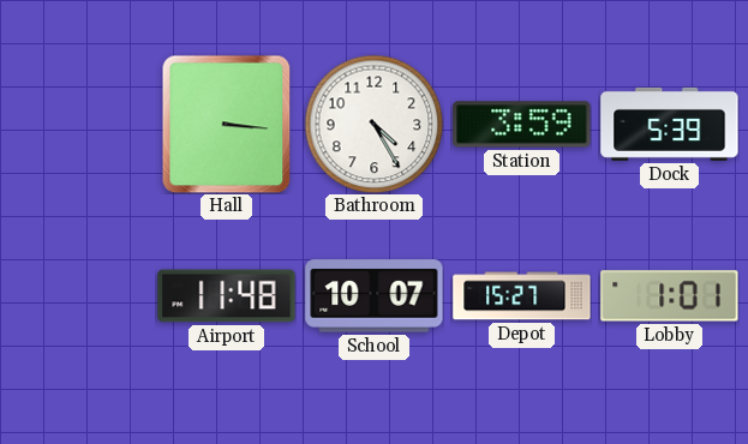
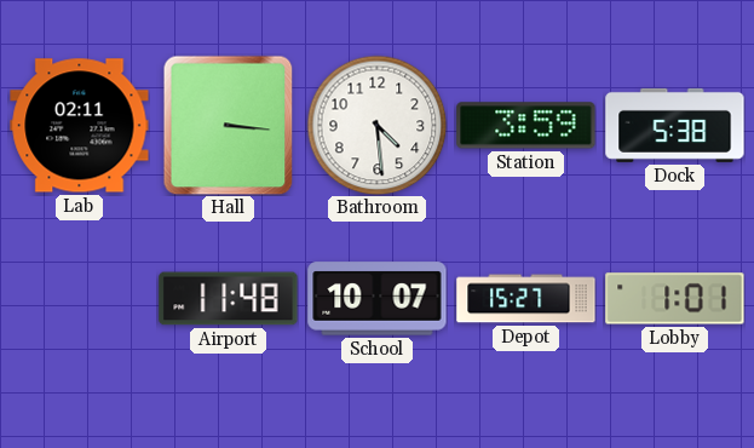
Lab: none -> 02:11 (80, 126)
Bathroom: 4:25 -> 4:29 (376, 125)
Dock: 5:39 -> 5:38 (675, 125)
